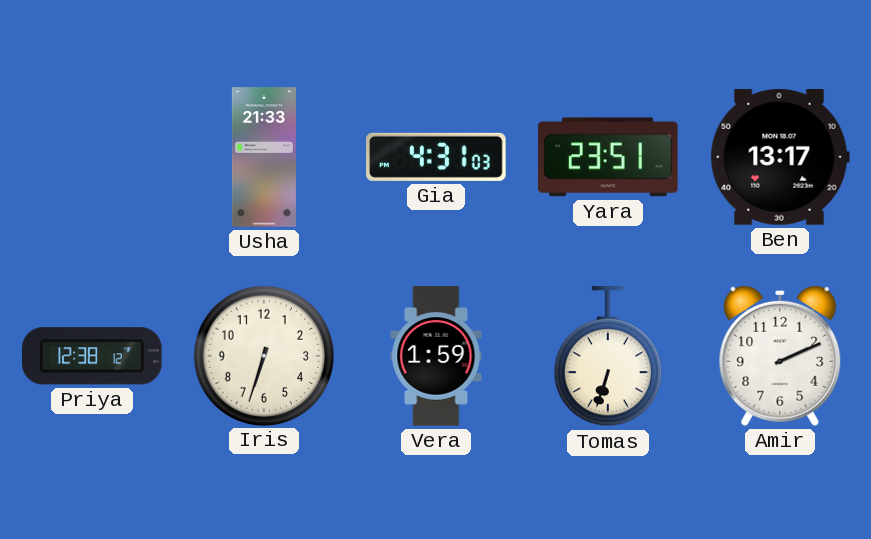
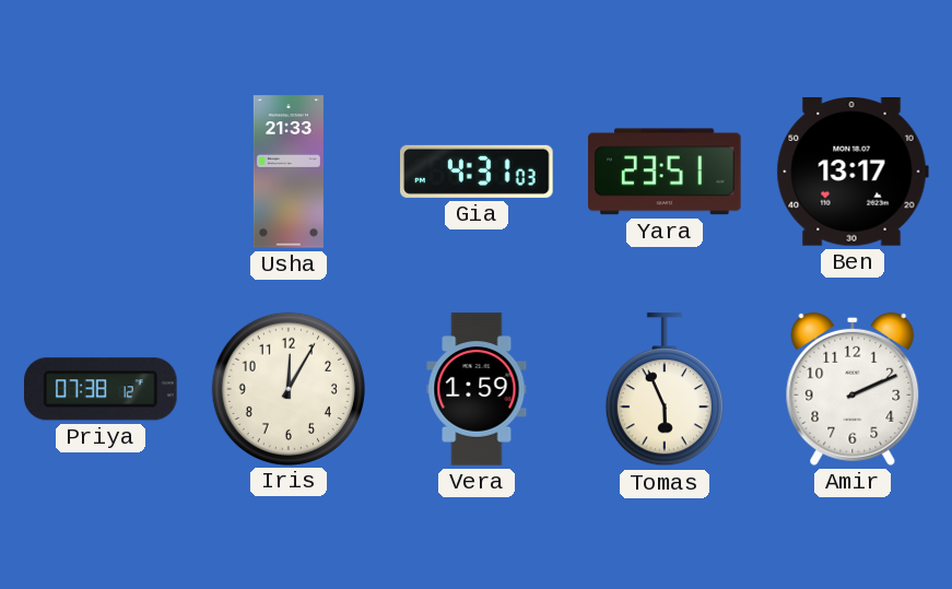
Priya: 12:38 -> 07:38 (102, 389)
Iris: 6:33 -> 12:05 (287, 388)
Tomas: 6:33 -> 5:56 (665, 390)
